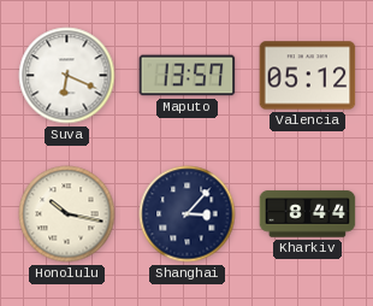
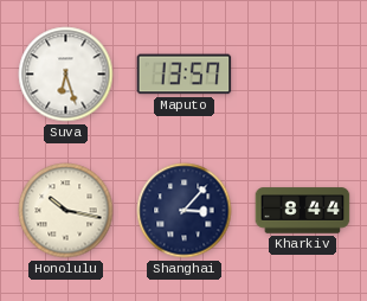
Suva: 6:19 -> 6:27 (66, 75)
Valencia: 05:12 -> none (308, 76)
